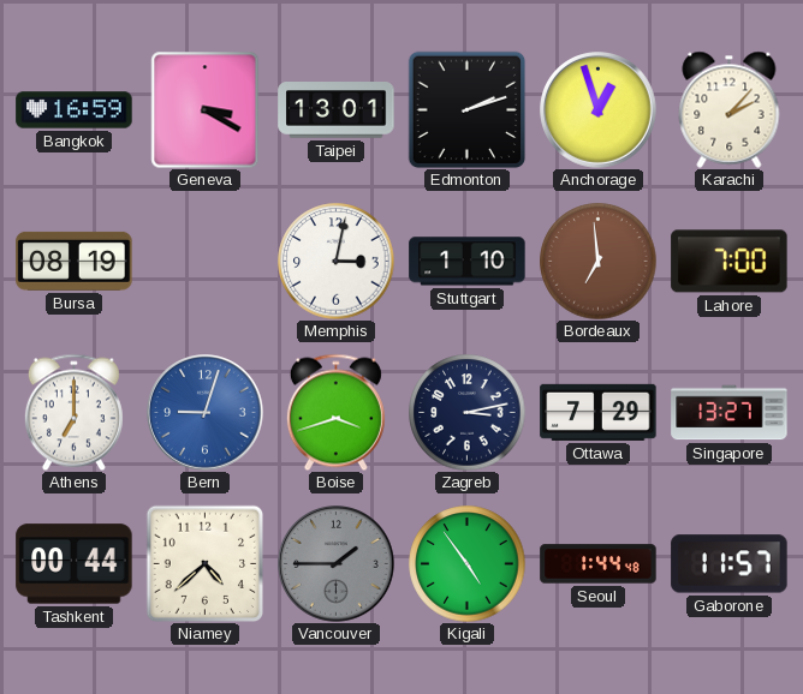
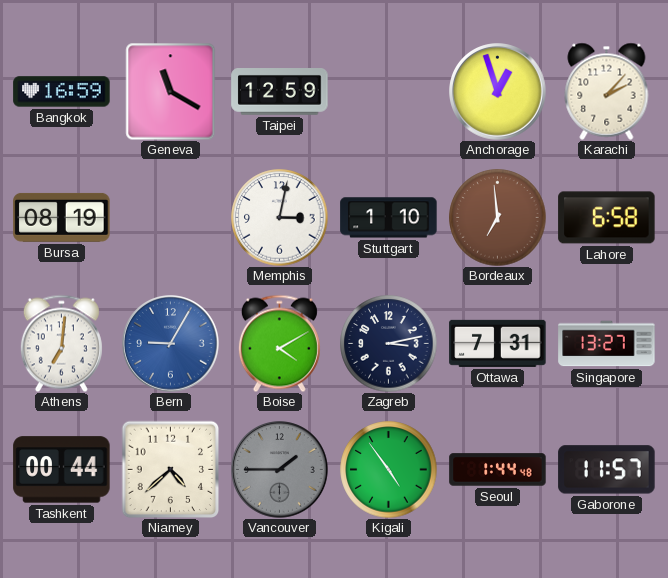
Geneva: 3:20 -> 11:20 (171, 91)
Taipei: 13:01 -> 12:59 (280, 92)
Edmonton: 2:12 -> none (466, 109)
Lahore: 7:00 -> 6:58 (607, 218)
Athens: 7:00 -> 7:01 (61, 343)
Bern: 9:03 -> 9:05 (171, 344)
Boise: 3:42 -> 4:10 (279, 343)
Ottawa: 7:29 -> 7:31 (498, 343)
